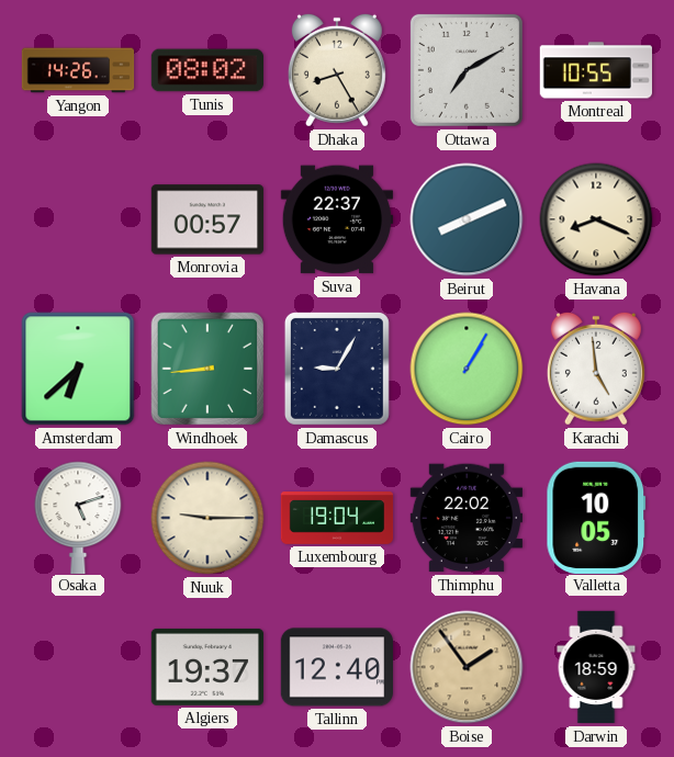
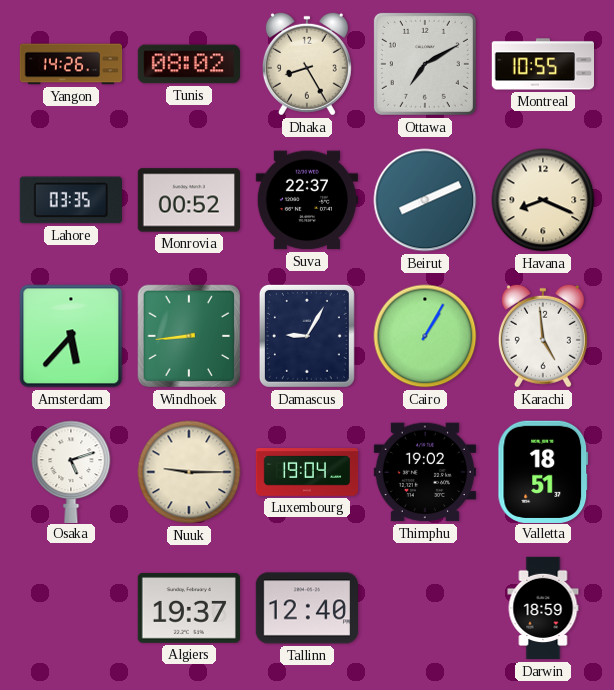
Lahore: none -> 03:35 (71, 200)
Monrovia: 00:57 -> 00:52 (188, 200)
Amsterdam: 6:38 -> 5:37 (71, 336)
Thimphu: 22:02 -> 19:02 (424, 472)
Valletta: 10:05 -> 18:51 (543, 471)
Boise: 1:54 -> none (467, 667)
